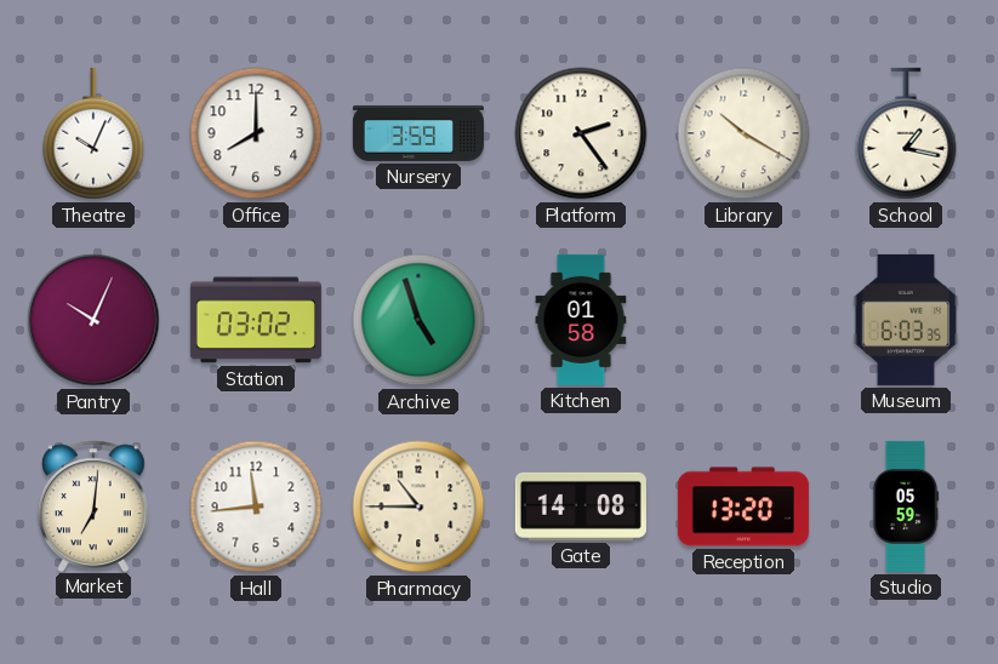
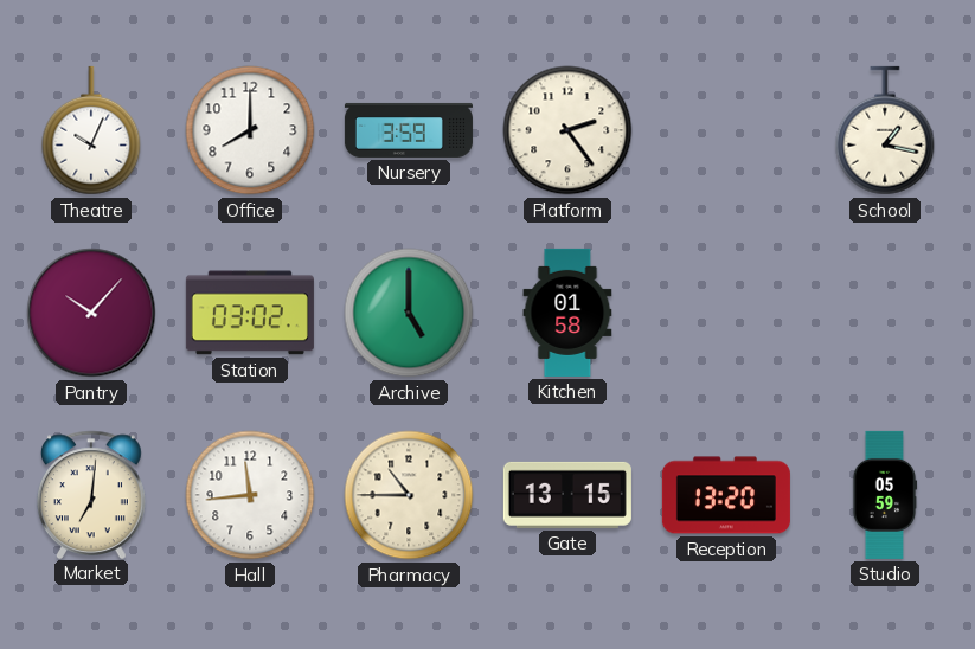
Library: 10:20 -> none (743, 133)
Pantry: 10:04 -> 10:07 (91, 313)
Archive: 4:57 -> 5:00 (409, 313)
Museum: 6:03 -> none (906, 320)
Gate: 14:08 -> 13:15 (567, 495)
